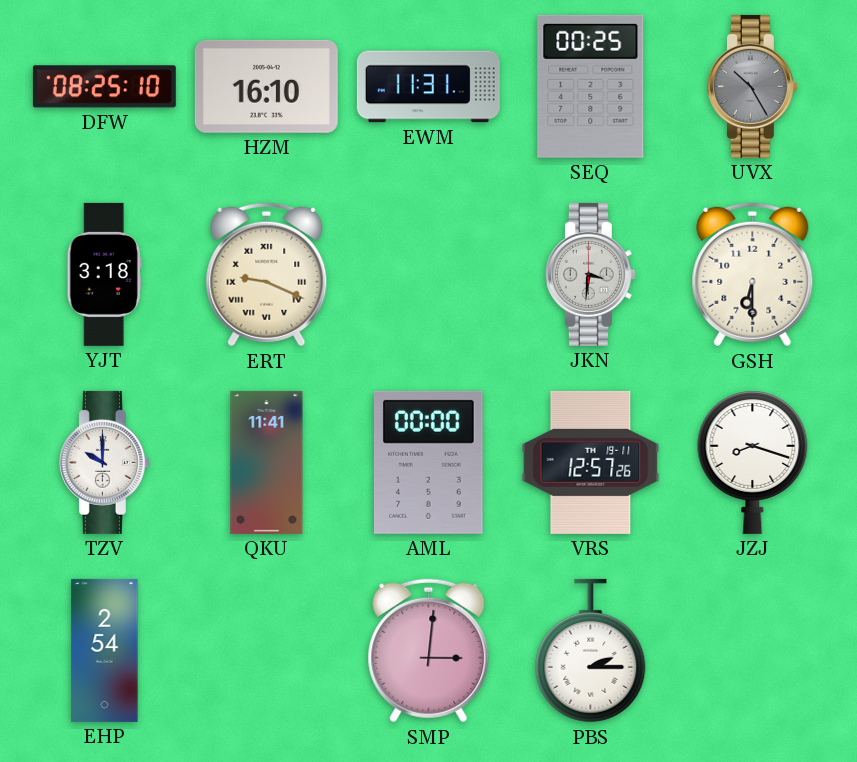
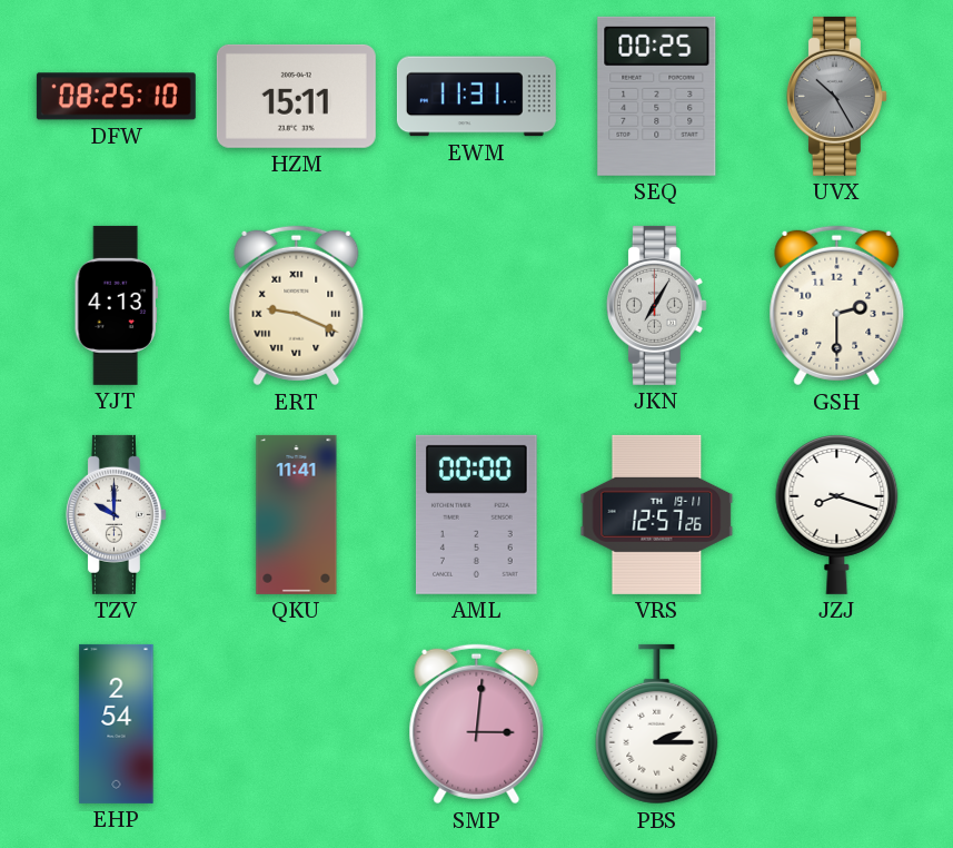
HZM: 16:10 -> 15:11 (296, 96)
YJT: 3:18 -> 4:13 (116, 305)
JKN: 3:31 -> 7:05 (656, 305)
GSH: 6:30 -> 2:30 (837, 306)
